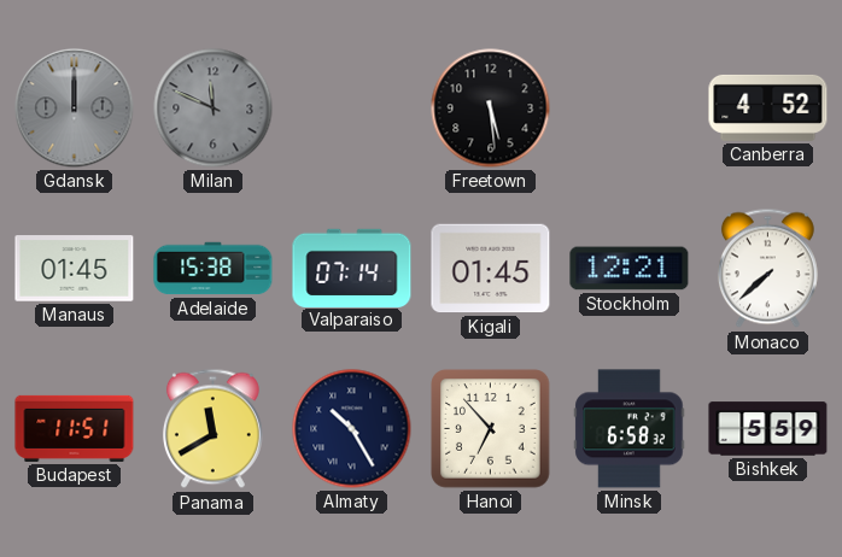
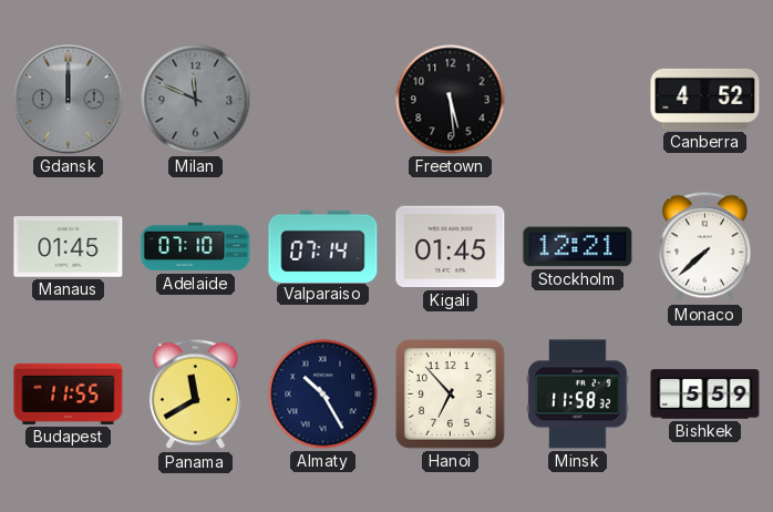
Adelaide: 15:38 -> 07:10 (196, 247)
Budapest: 11:51 -> 11:55 (69, 393)
Minsk: 6:58 -> 11:58 (578, 395)
